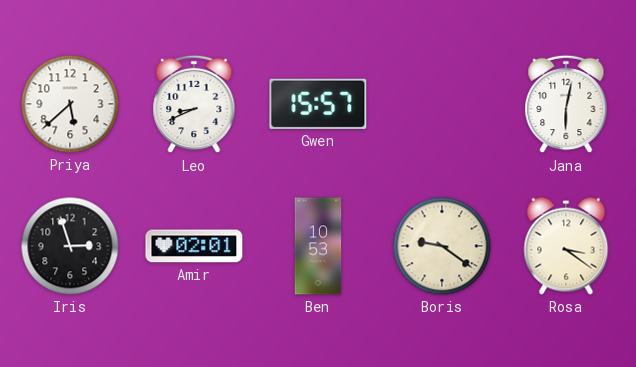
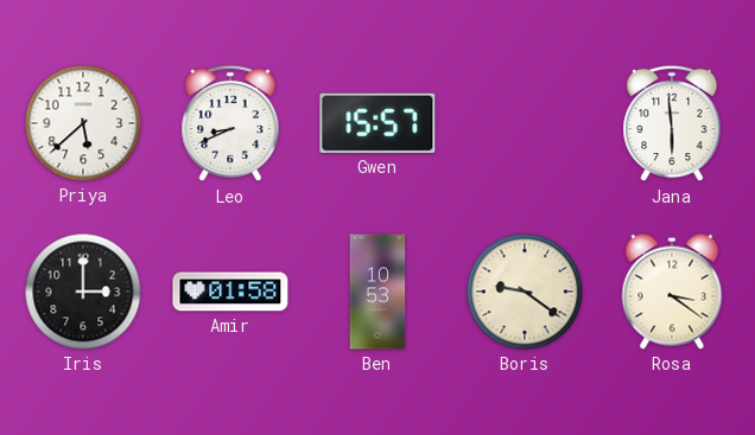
Jana: 6:02 -> 5:59 (672, 123)
Iris: 2:57 -> 3:00 (83, 292)
Amir: 02:01 -> 01:58 (230, 292)
